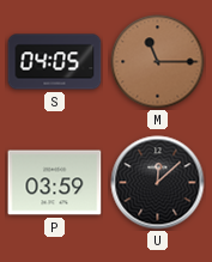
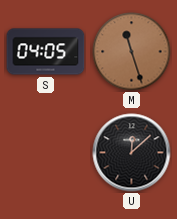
M: 11:15 -> 11:27 (132, 52)
P: 03:59 -> none (55, 183)
